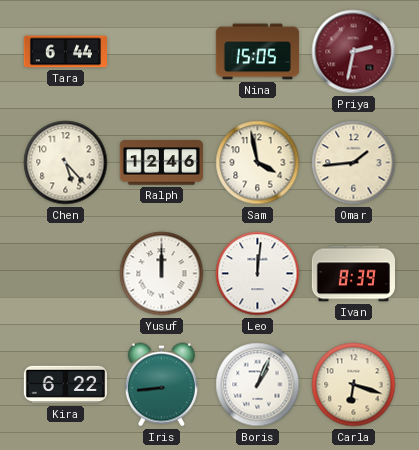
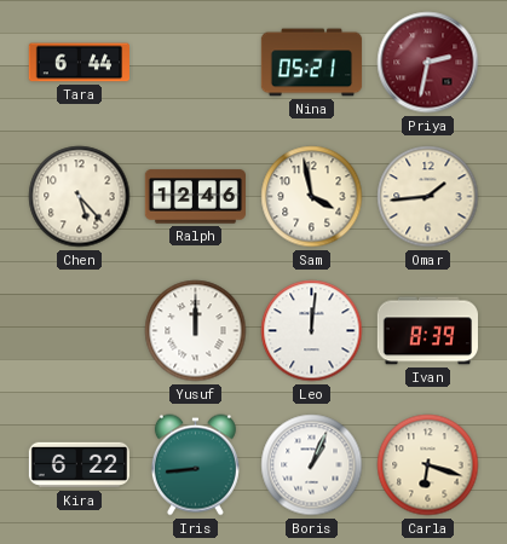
Nina: 15:05 -> 05:21 (312, 63)
